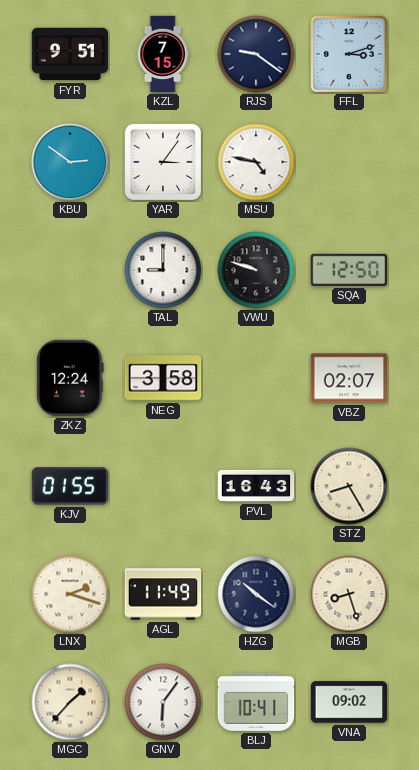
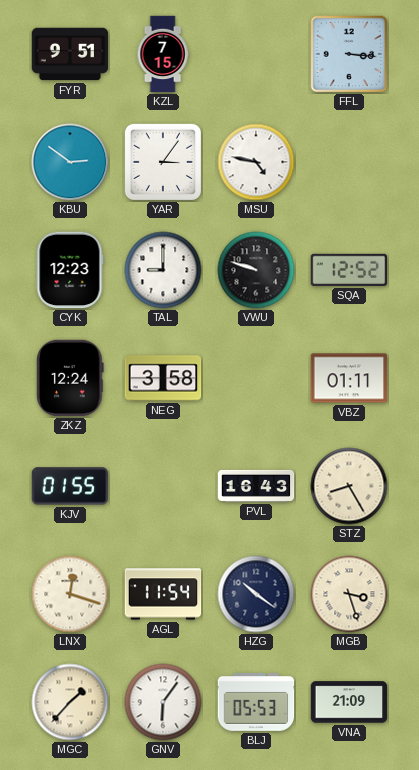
RJS: 9:21 -> none (256, 54)
FFL: 3:12 -> 3:16 (349, 54)
CYK: none -> 12:23 (70, 270)
SQA: 12:50 -> 12:52 (349, 270)
VBZ: 02:07 -> 01:11 (349, 378)
LNX: 2:18 -> 12:18 (70, 594)
AGL: 11:49 -> 11:54 (163, 594)
MGB: 8:27 -> 3:27 (349, 594)
BLJ: 10:41 -> 05:53 (256, 702)
VNA: 09:02 -> 21:09 (349, 702)
